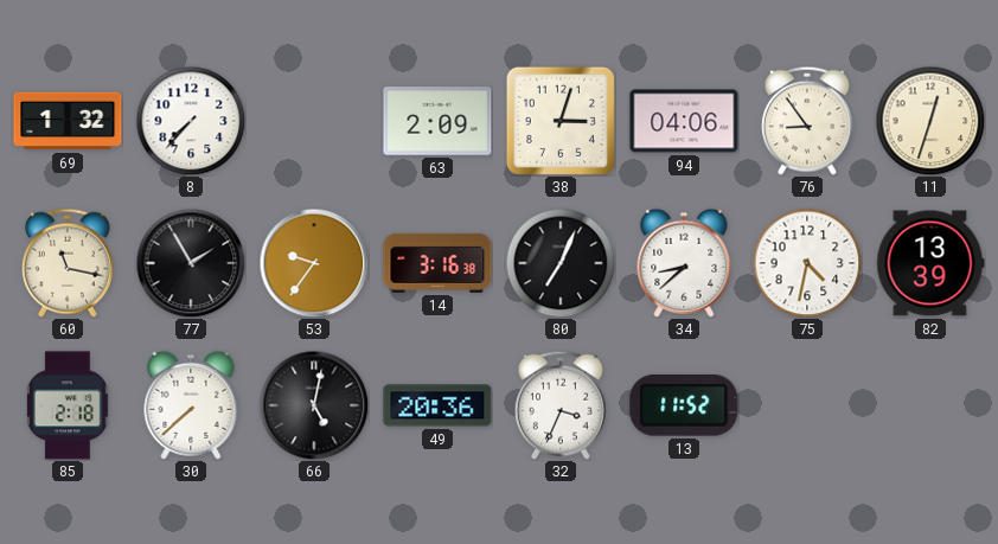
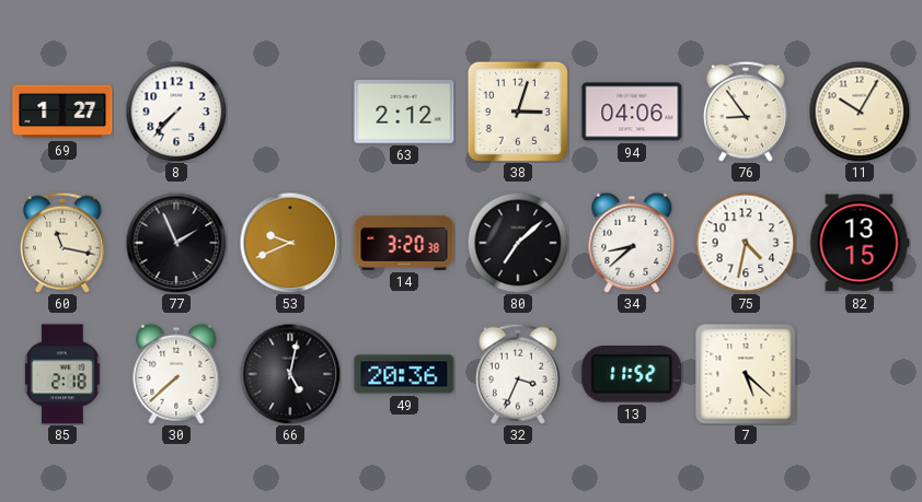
69: 1:32 -> 1:27 (62, 112)
63: 2:09 -> 2:12 (404, 112)
11: 12:33 -> 10:05 (860, 112)
77: 1:55 -> 1:56 (176, 243)
53: 9:36 -> 9:41 (290, 243)
14: 3:16 -> 3:20 (404, 243)
80: 7:04 -> 7:08 (518, 243)
82: 13:39 -> 13:15 (860, 243)
7: none -> 5:22 (746, 374)
